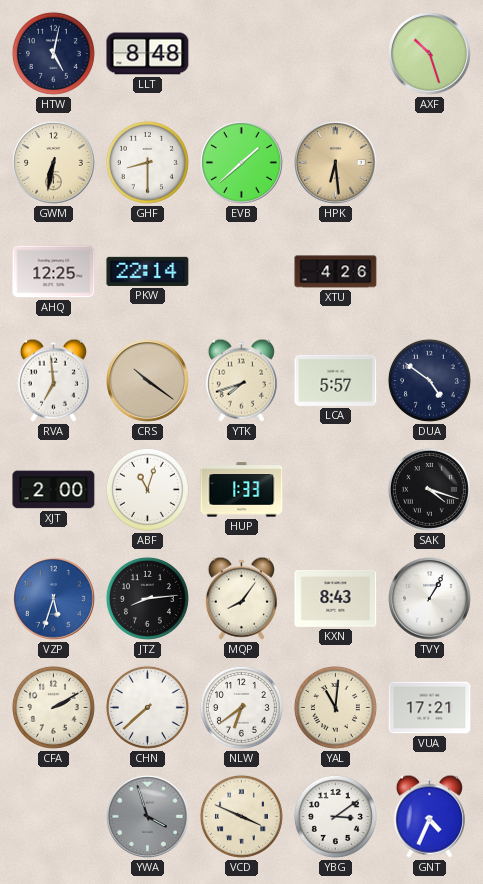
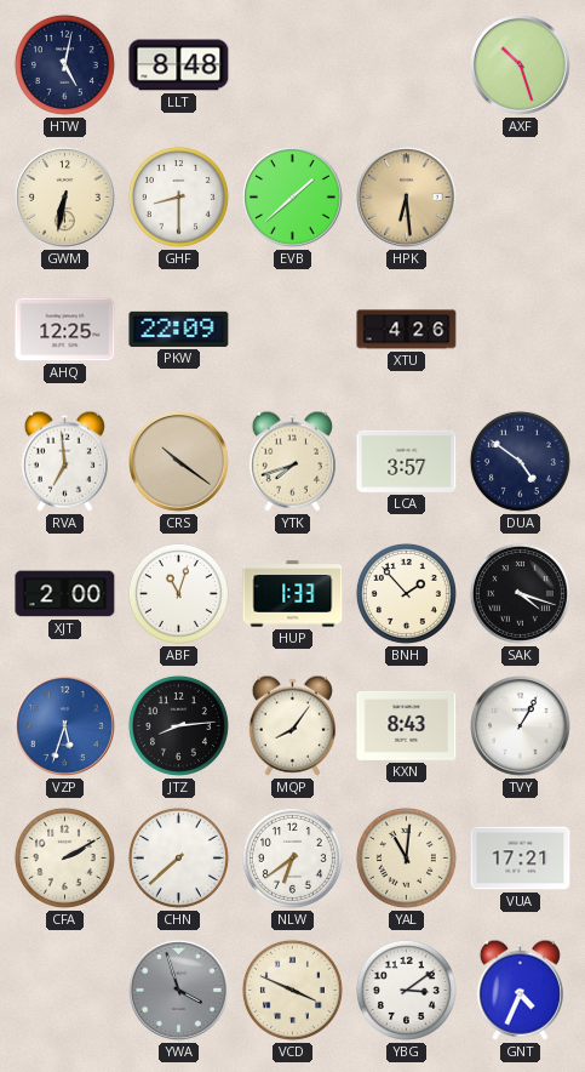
PKW: 22:14 -> 22:09 (179, 329)
LCA: 5:57 -> 3:57 (407, 461)
BNH: none -> 1:53 (406, 593)
